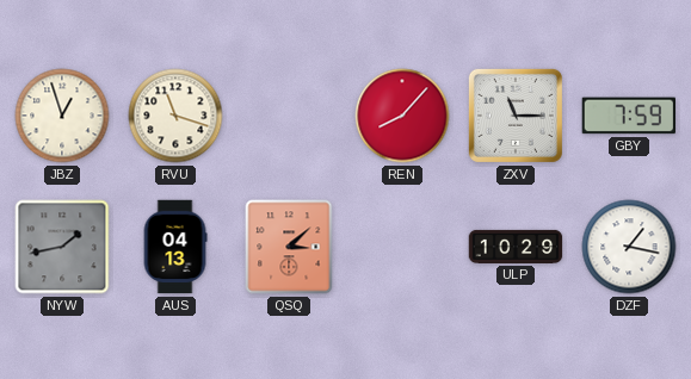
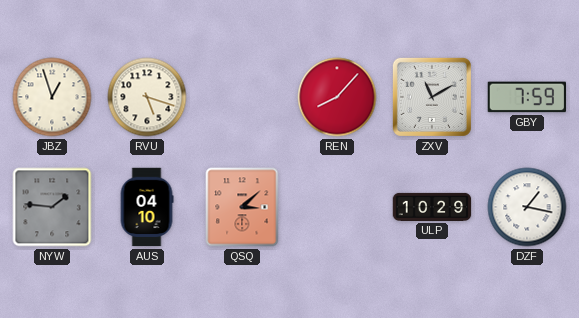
RVU: 11:18 -> 5:18 (147, 97)
ZXV: 11:15 -> 11:10 (432, 97)
NYW: 1:43 -> 1:46 (52, 207)
AUS: 04:13 -> 04:10 (147, 207)
